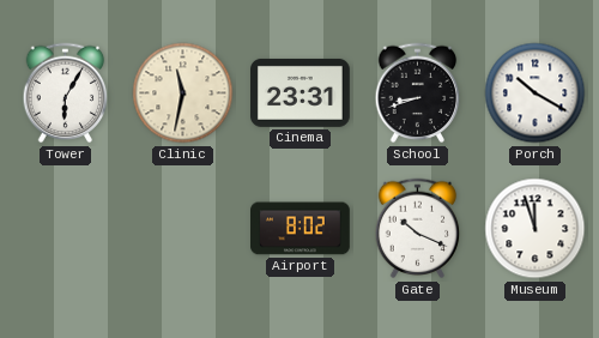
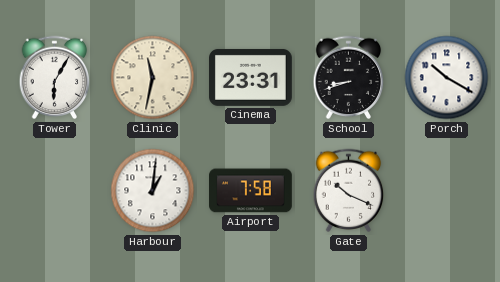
Harbour: none -> 1:01 (153, 191)
Airport: 8:02 -> 7:58 (251, 191)
Museum: 11:57 -> none (536, 229)
